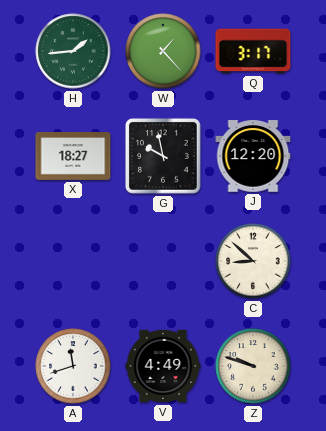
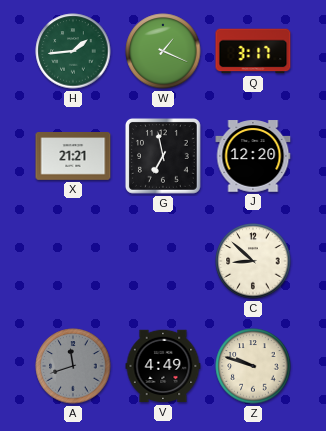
W: 1:23 -> 1:19 (163, 51)
X: 18:27 -> 21:21 (73, 157)
G: 9:58 -> 6:58 (163, 156)
A dial: white -> grey (73, 366)
